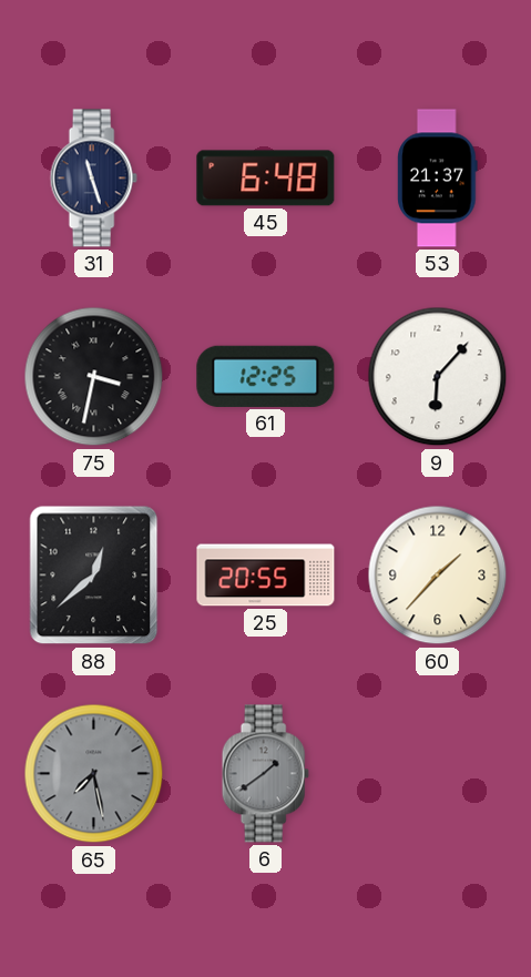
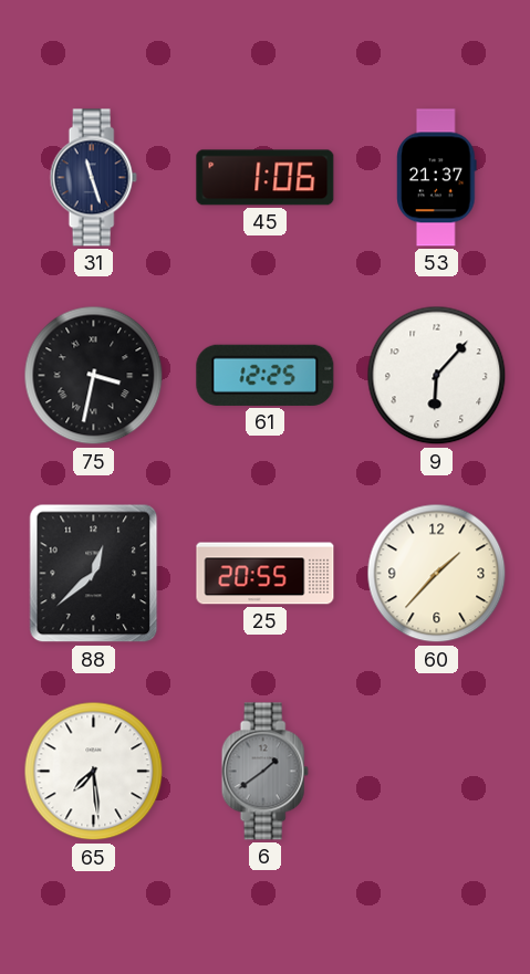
45: 6:48 -> 1:06 (266, 178)
65: 7:28 -> 7:29 (94, 772)
65 dial: grey -> white (94, 772)
